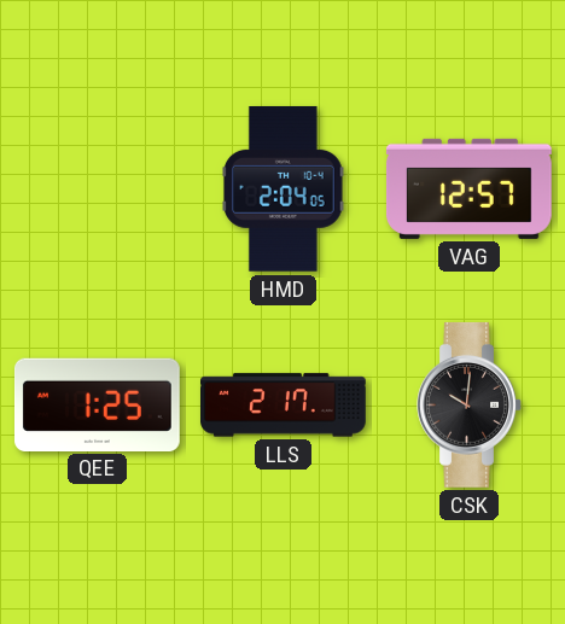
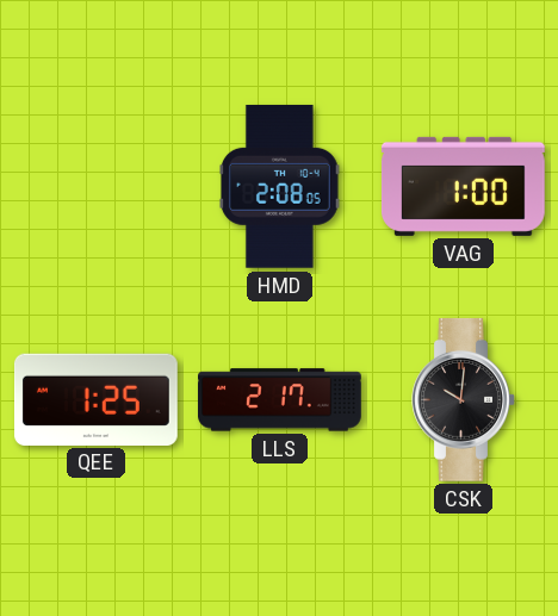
HMD: 2:04 -> 2:08 (279, 186)
VAG: 12:57 -> 1:00 (463, 186)
